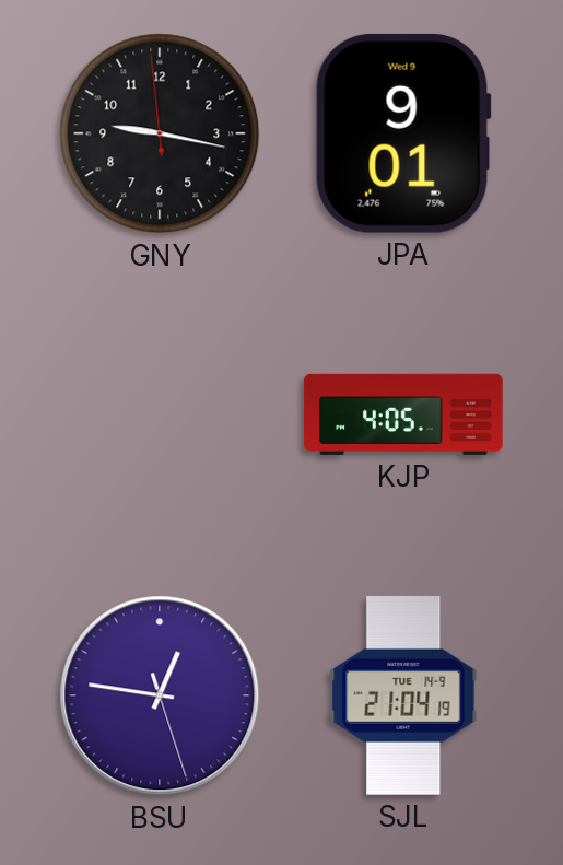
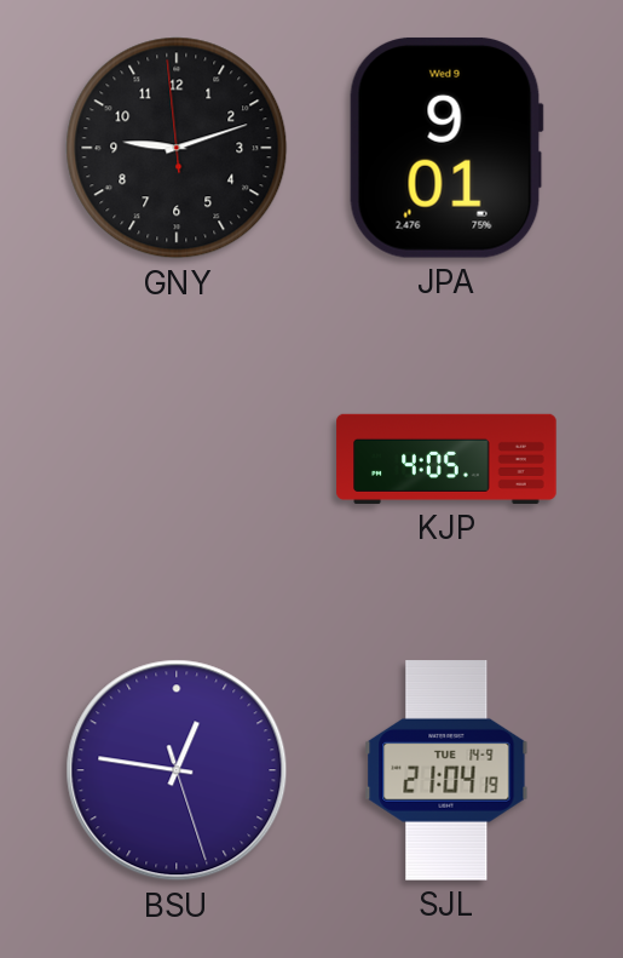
GNY: 9:16 -> 9:11 (177, 148)
